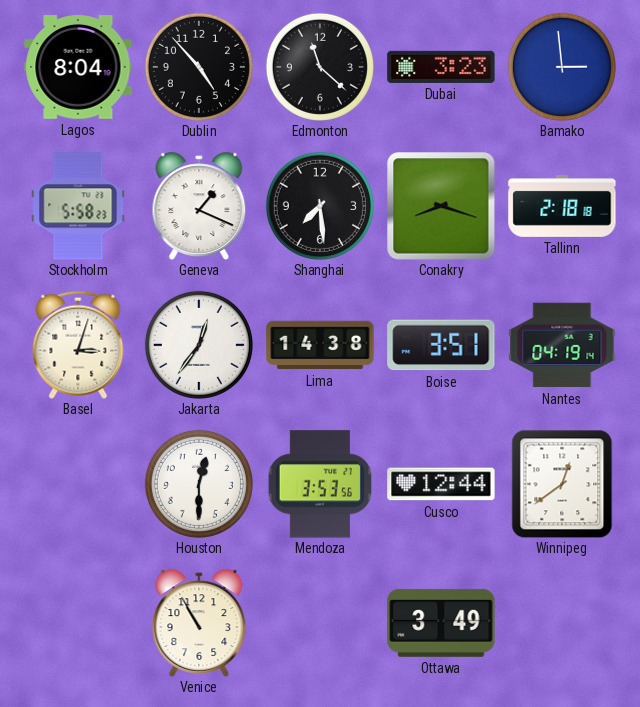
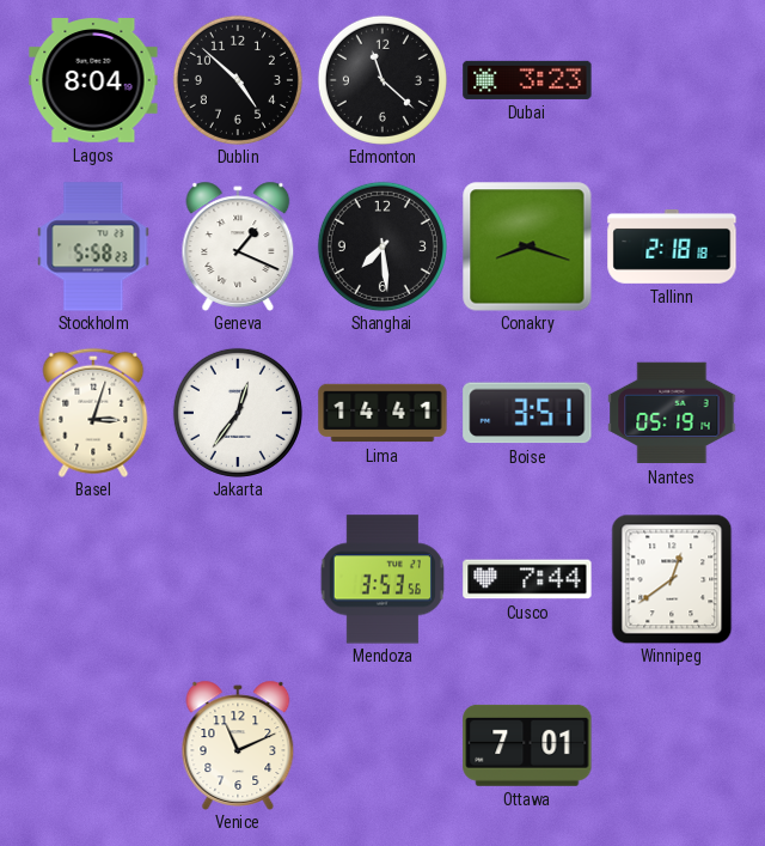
Dublin: 4:53 -> 4:52 (238, 80)
Bamako: 2:59 -> none (562, 67)
Lima: 14:38 -> 14:41 (382, 413)
Nantes: 04:19 -> 05:19 (672, 413)
Houston: 12:30 -> none (199, 484)
Cusco: 12:44 -> 7:44 (527, 579)
Venice: 10:55 -> 11:11 (238, 745)
Ottawa: 3:49 -> 7:01 (527, 745)
